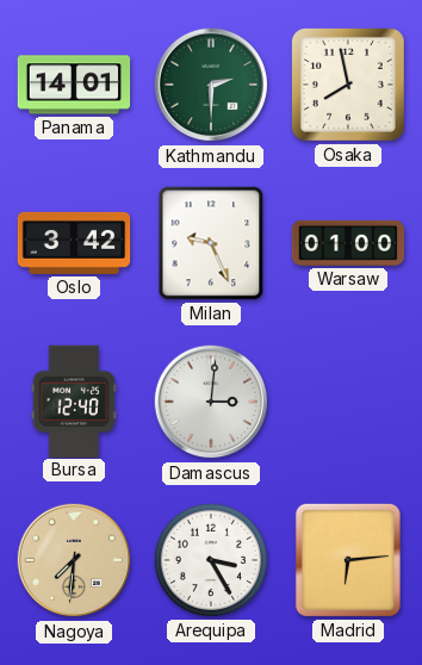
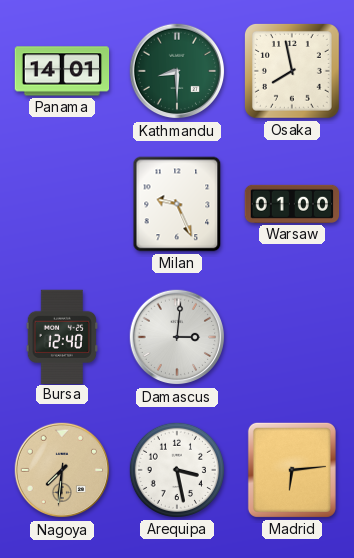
Kathmandu: 2:30 -> 8:30 (177, 71)
Oslo: 3:42 -> none (74, 243)
Arequipa: 3:25 -> 3:28 (177, 470)
